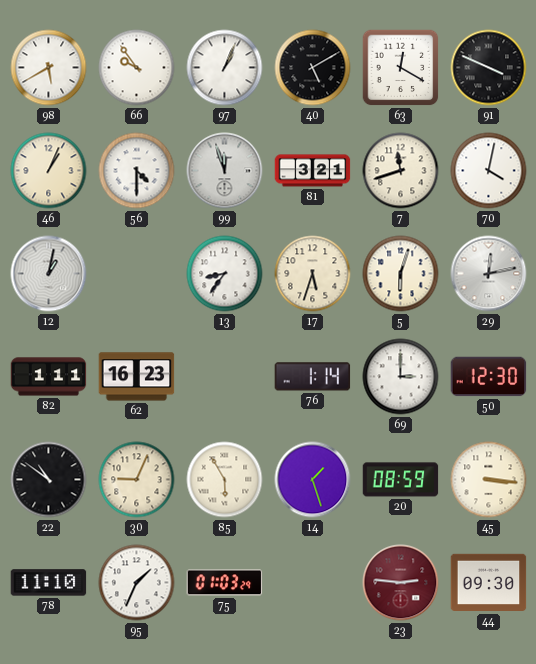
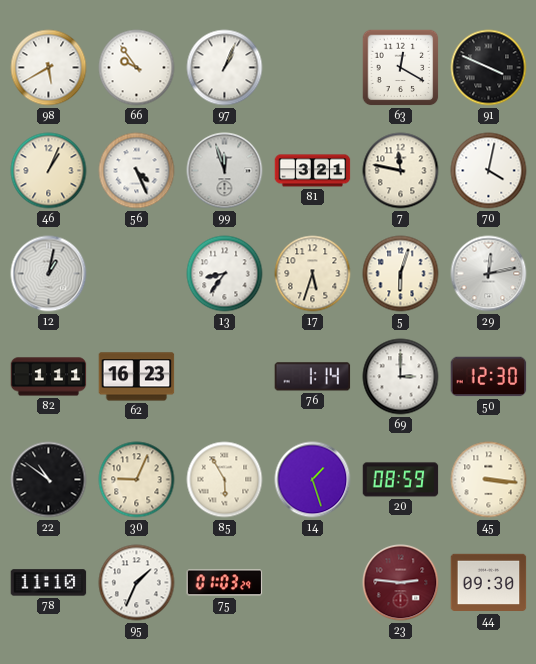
40: 5:10 -> none (313, 68)
56: 4:30 -> 4:26 (137, 171)
7: 11:42 -> 11:47 (401, 171)
